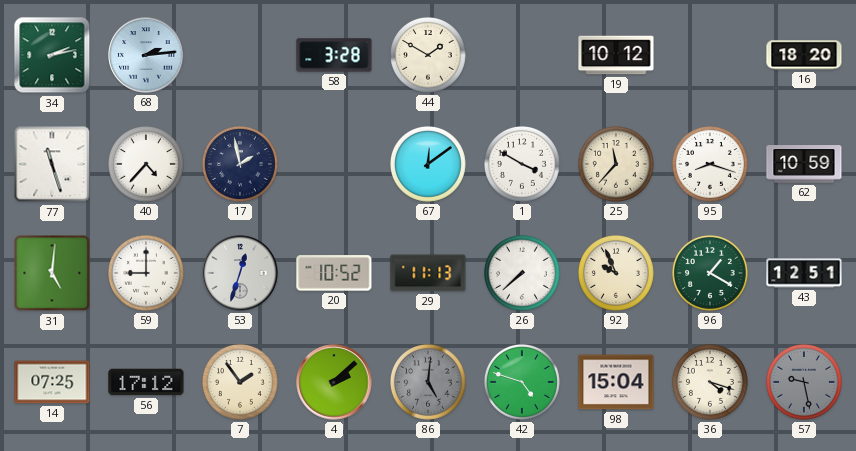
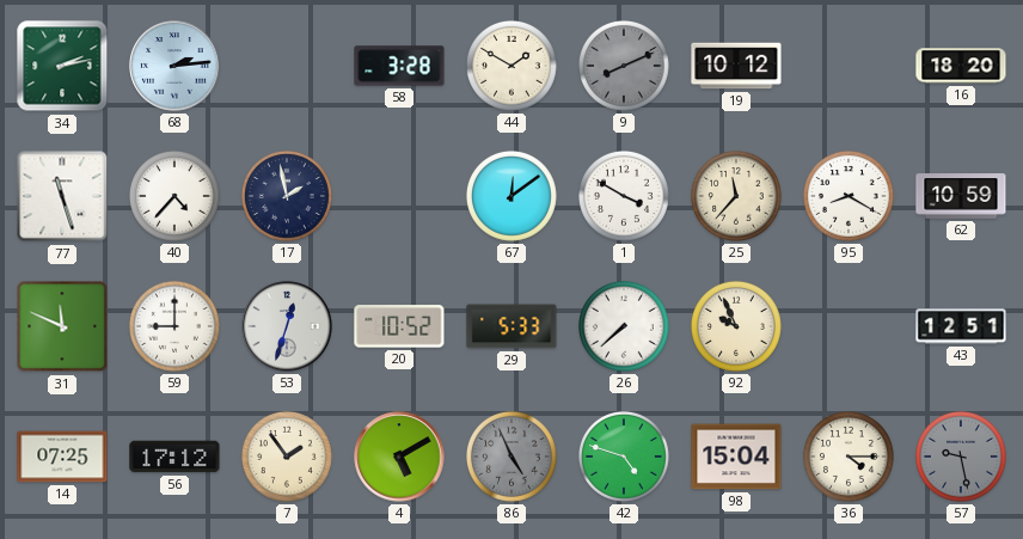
9: none -> 8:11 (625, 67)
95: 8:18 -> 8:20 (850, 197)
31: 5:01 -> 11:49 (62, 326)
29: 11:13 -> 5:33 (511, 326)
96: 1:20 -> none (711, 274)
4: 2:08 -> 5:10 (399, 457)
86: 5:01 -> 4:56 (513, 458)
36: 4:18 -> 4:15 (850, 458)
